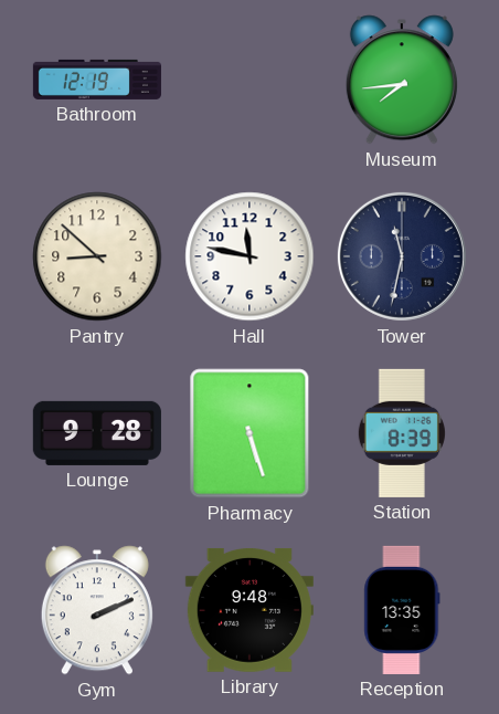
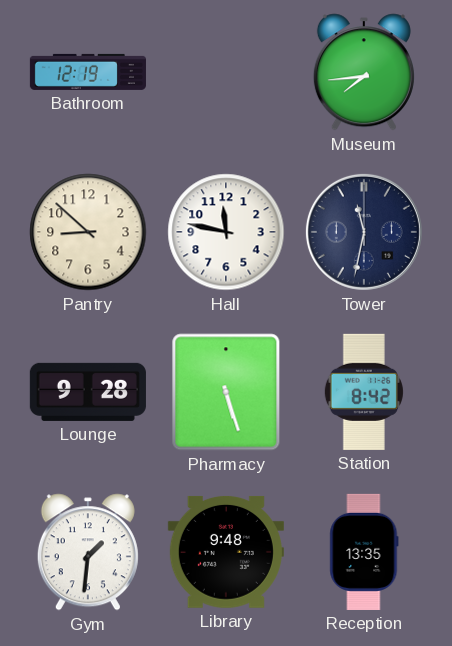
Station: 8:39 -> 8:42 (364, 392)
Gym: 2:11 -> 1:31 (88, 552)
